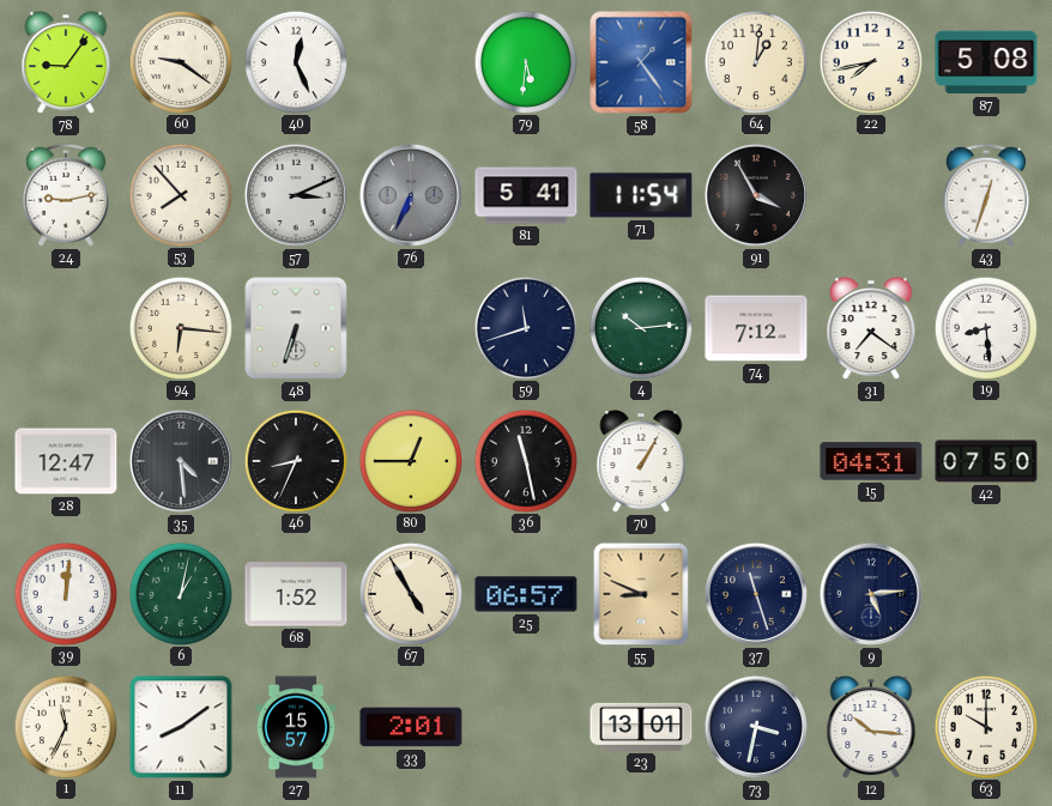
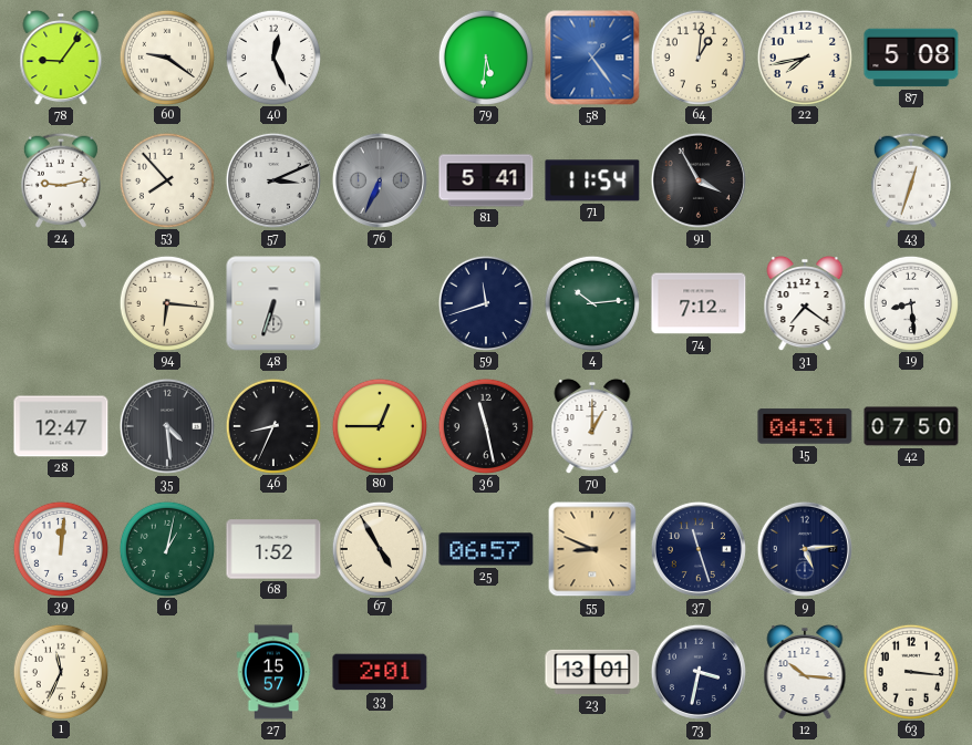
70: 1:05 -> 1:00 (592, 426)
11: 8:09 -> none (181, 727)
63: 10:00 -> 3:16 (910, 671)
